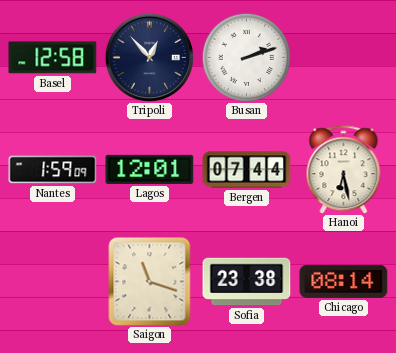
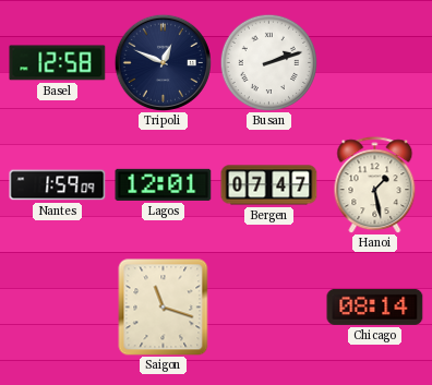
Tripoli: 12:53 -> 12:49 (163, 62)
Bergen: 07:44 -> 07:47 (269, 185)
Hanoi: 6:28 -> 1:28 (375, 185)
Sofia: 23:38 -> none (247, 282)
